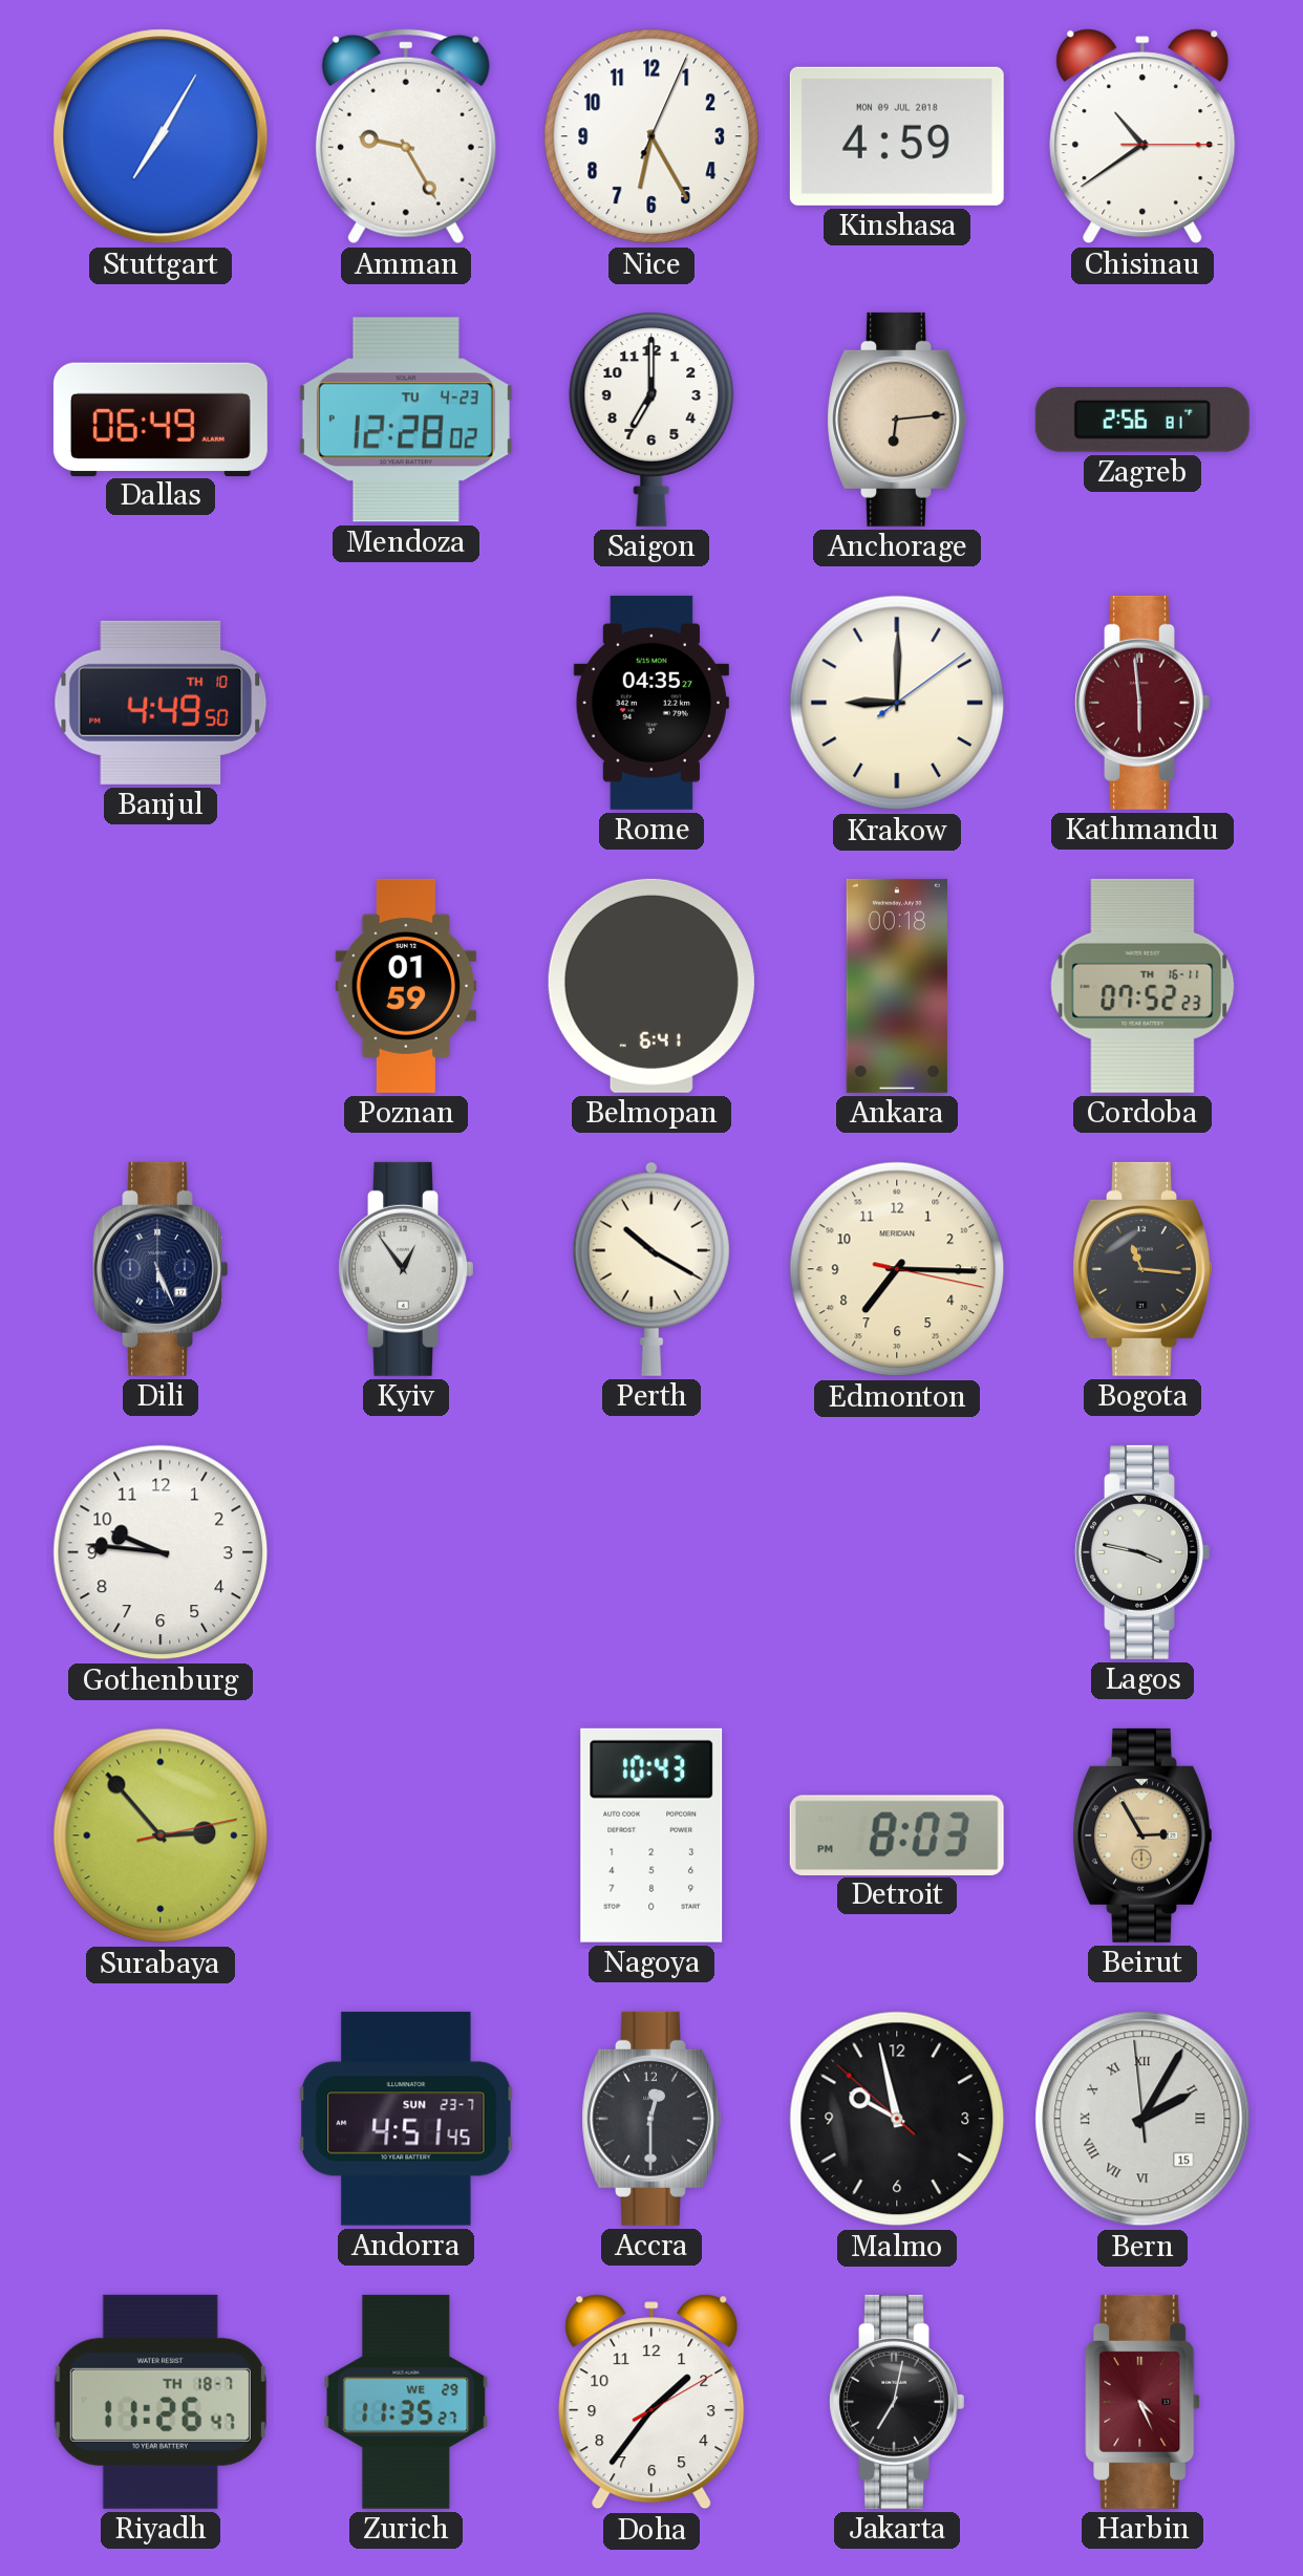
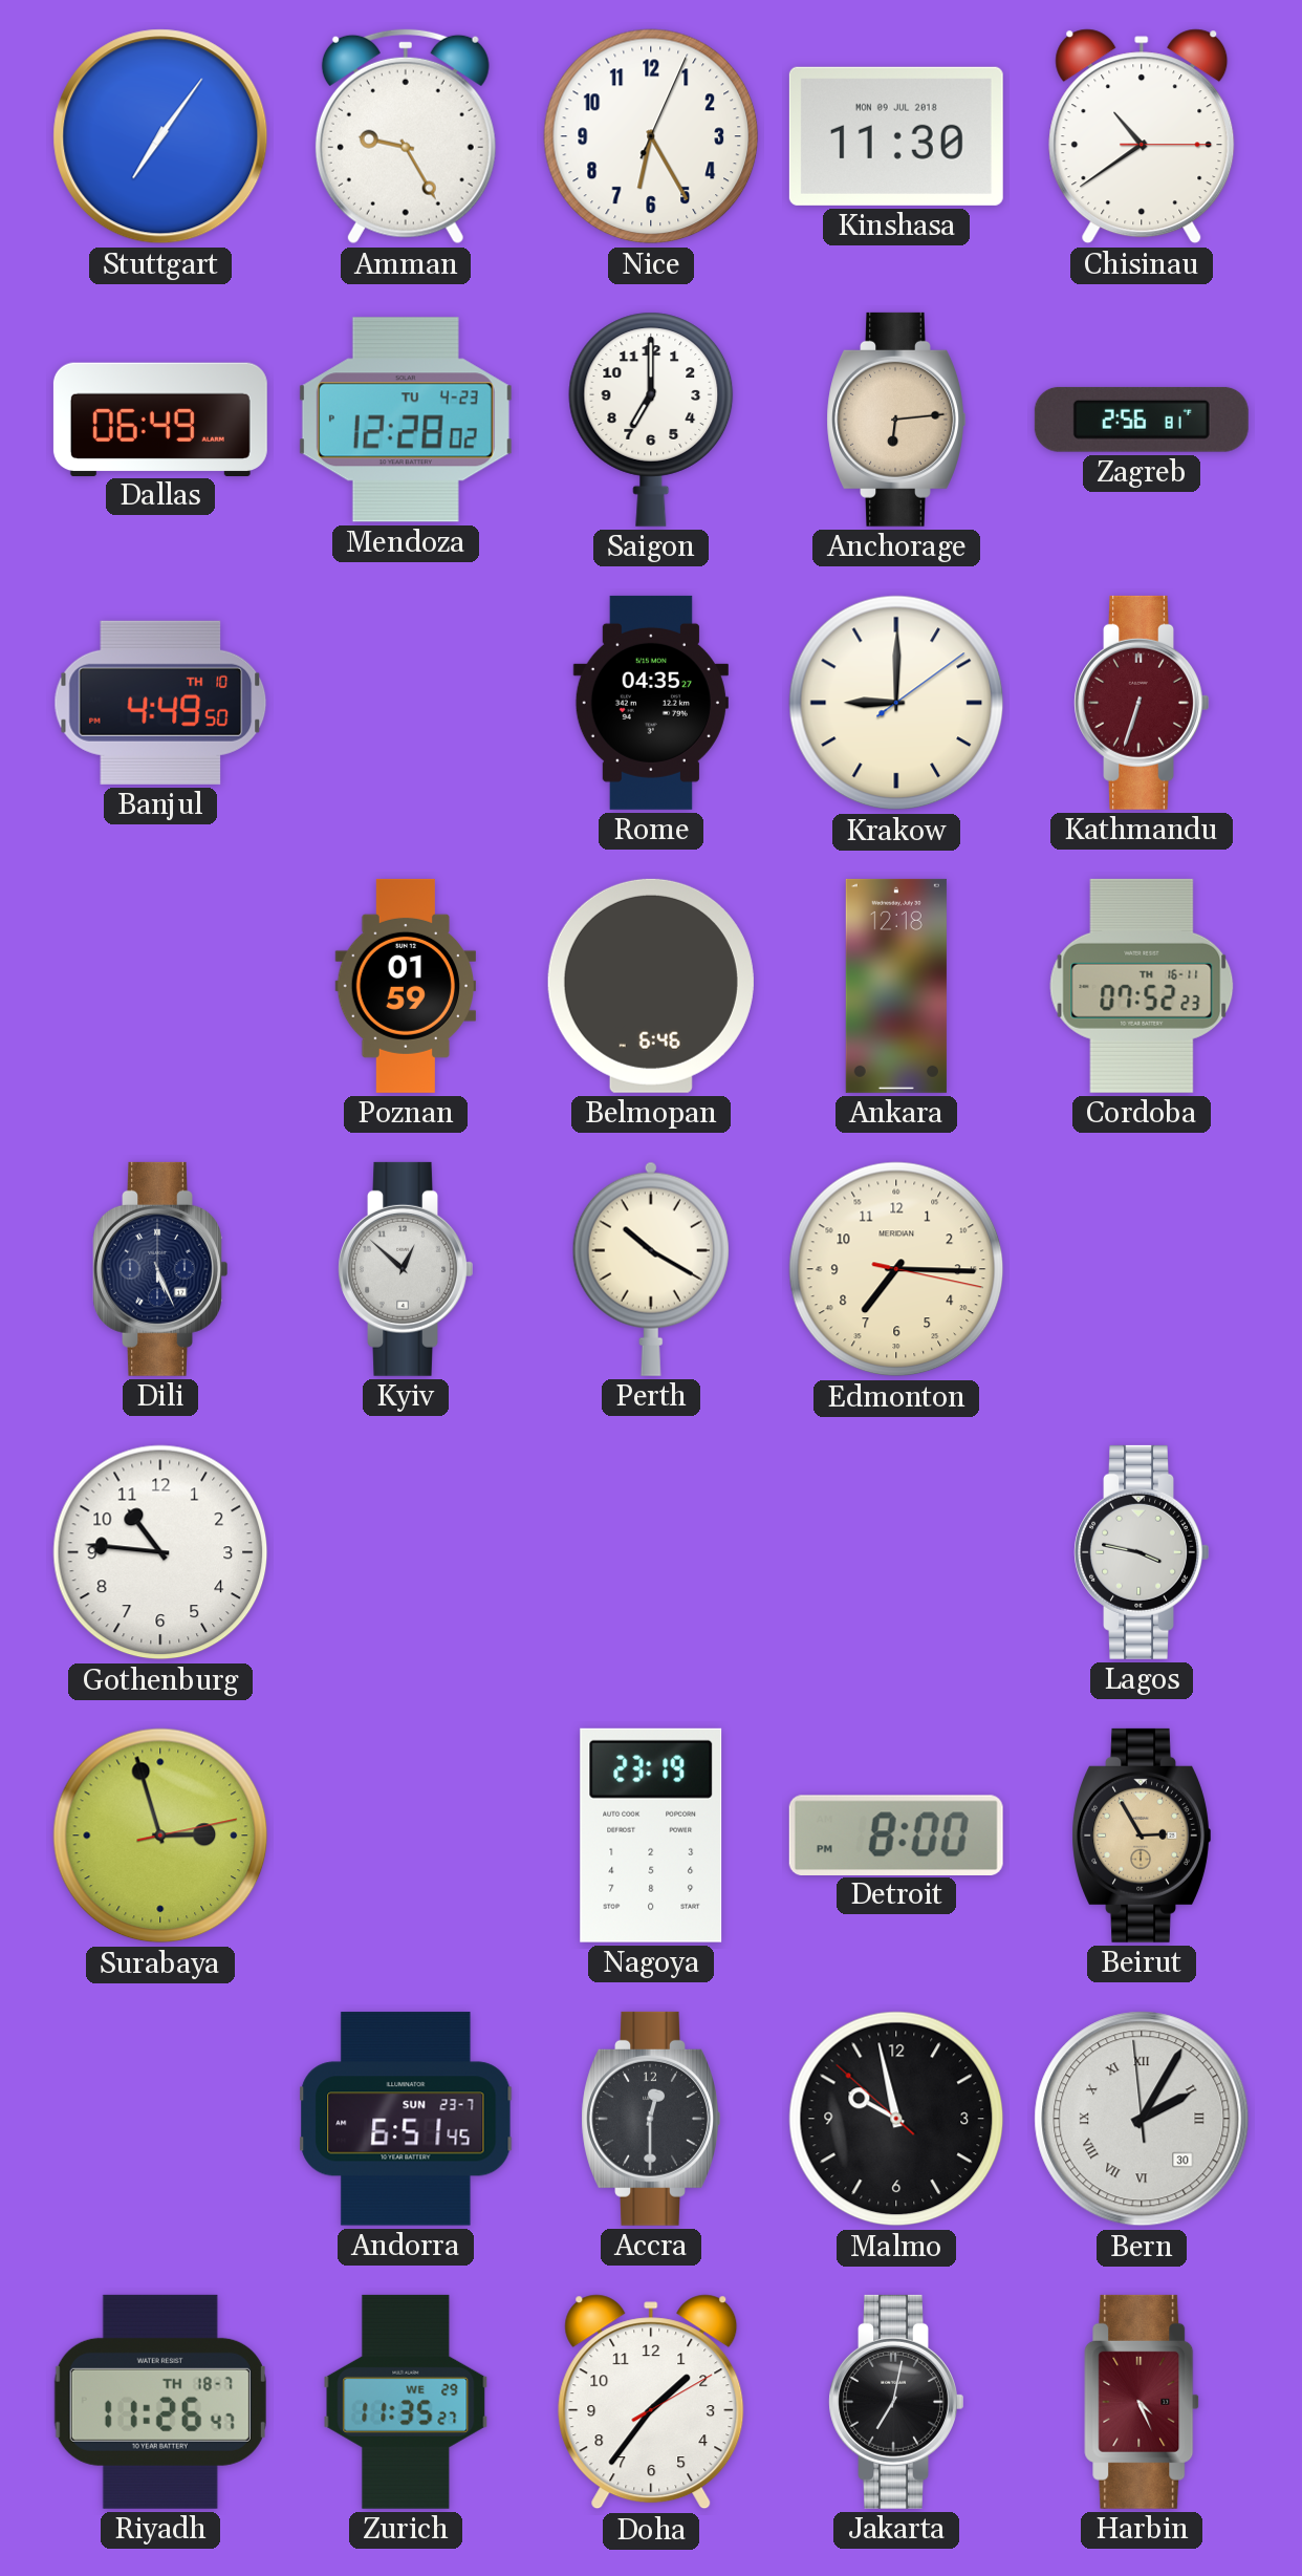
Stuttgart: 7:05 -> 7:06 (160, 136)
Kinshasa: 4:59 -> 11:30 (896, 136)
Kathmandu: 5:59 -> 6:33 (1142, 703)
Belmopan: 6:41 -> 6:46 (651, 986)
Ankara: 00:18 -> 12:18 (896, 986)
Kyiv: 12:54 -> 12:52 (406, 1269)
Bogota: 11:16 -> none (1142, 1269)
Gothenburg: 9:46 -> 10:46 (160, 1552)
Surabaya: 2:53 -> 2:57 (160, 1836)
Nagoya: 10:43 -> 23:19 (651, 1836)
Detroit: 8:03 -> 8:00 (896, 1834)
Andorra: 4:51 -> 6:51 (406, 2119)
Bern date: 15 -> 30 (1142, 2119)
